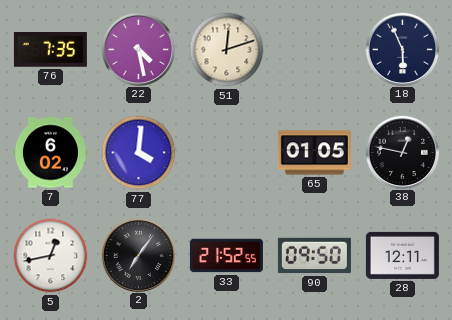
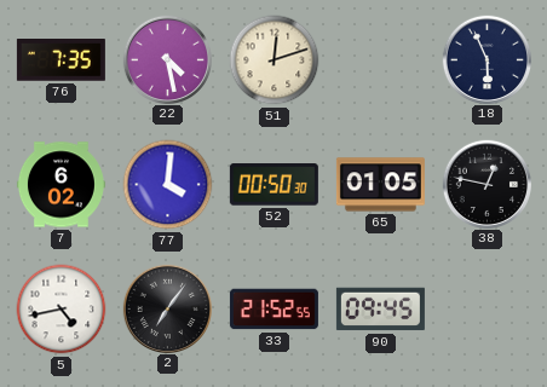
52: none -> 00:50 (273, 185)
5: 12:43 -> 4:43 (62, 310)
90: 09:50 -> 09:45 (380, 310)
28: 12:11 -> none (402, 255)
